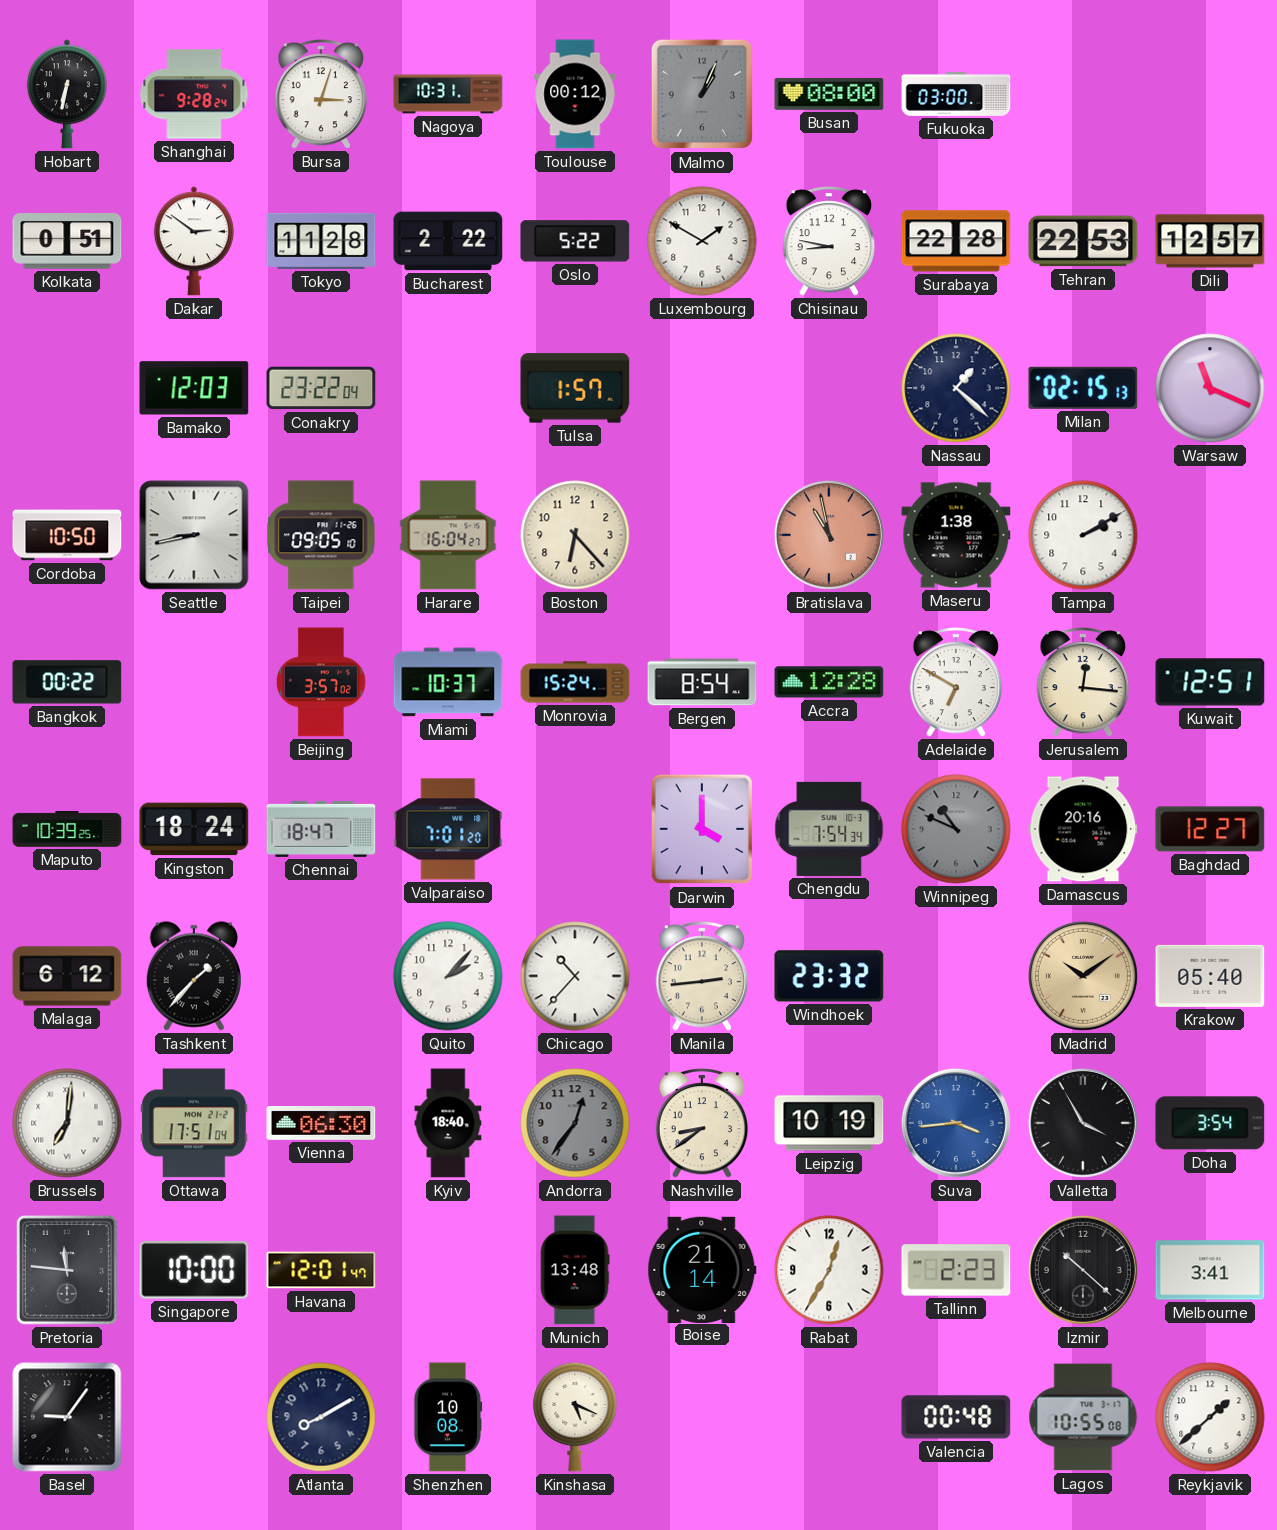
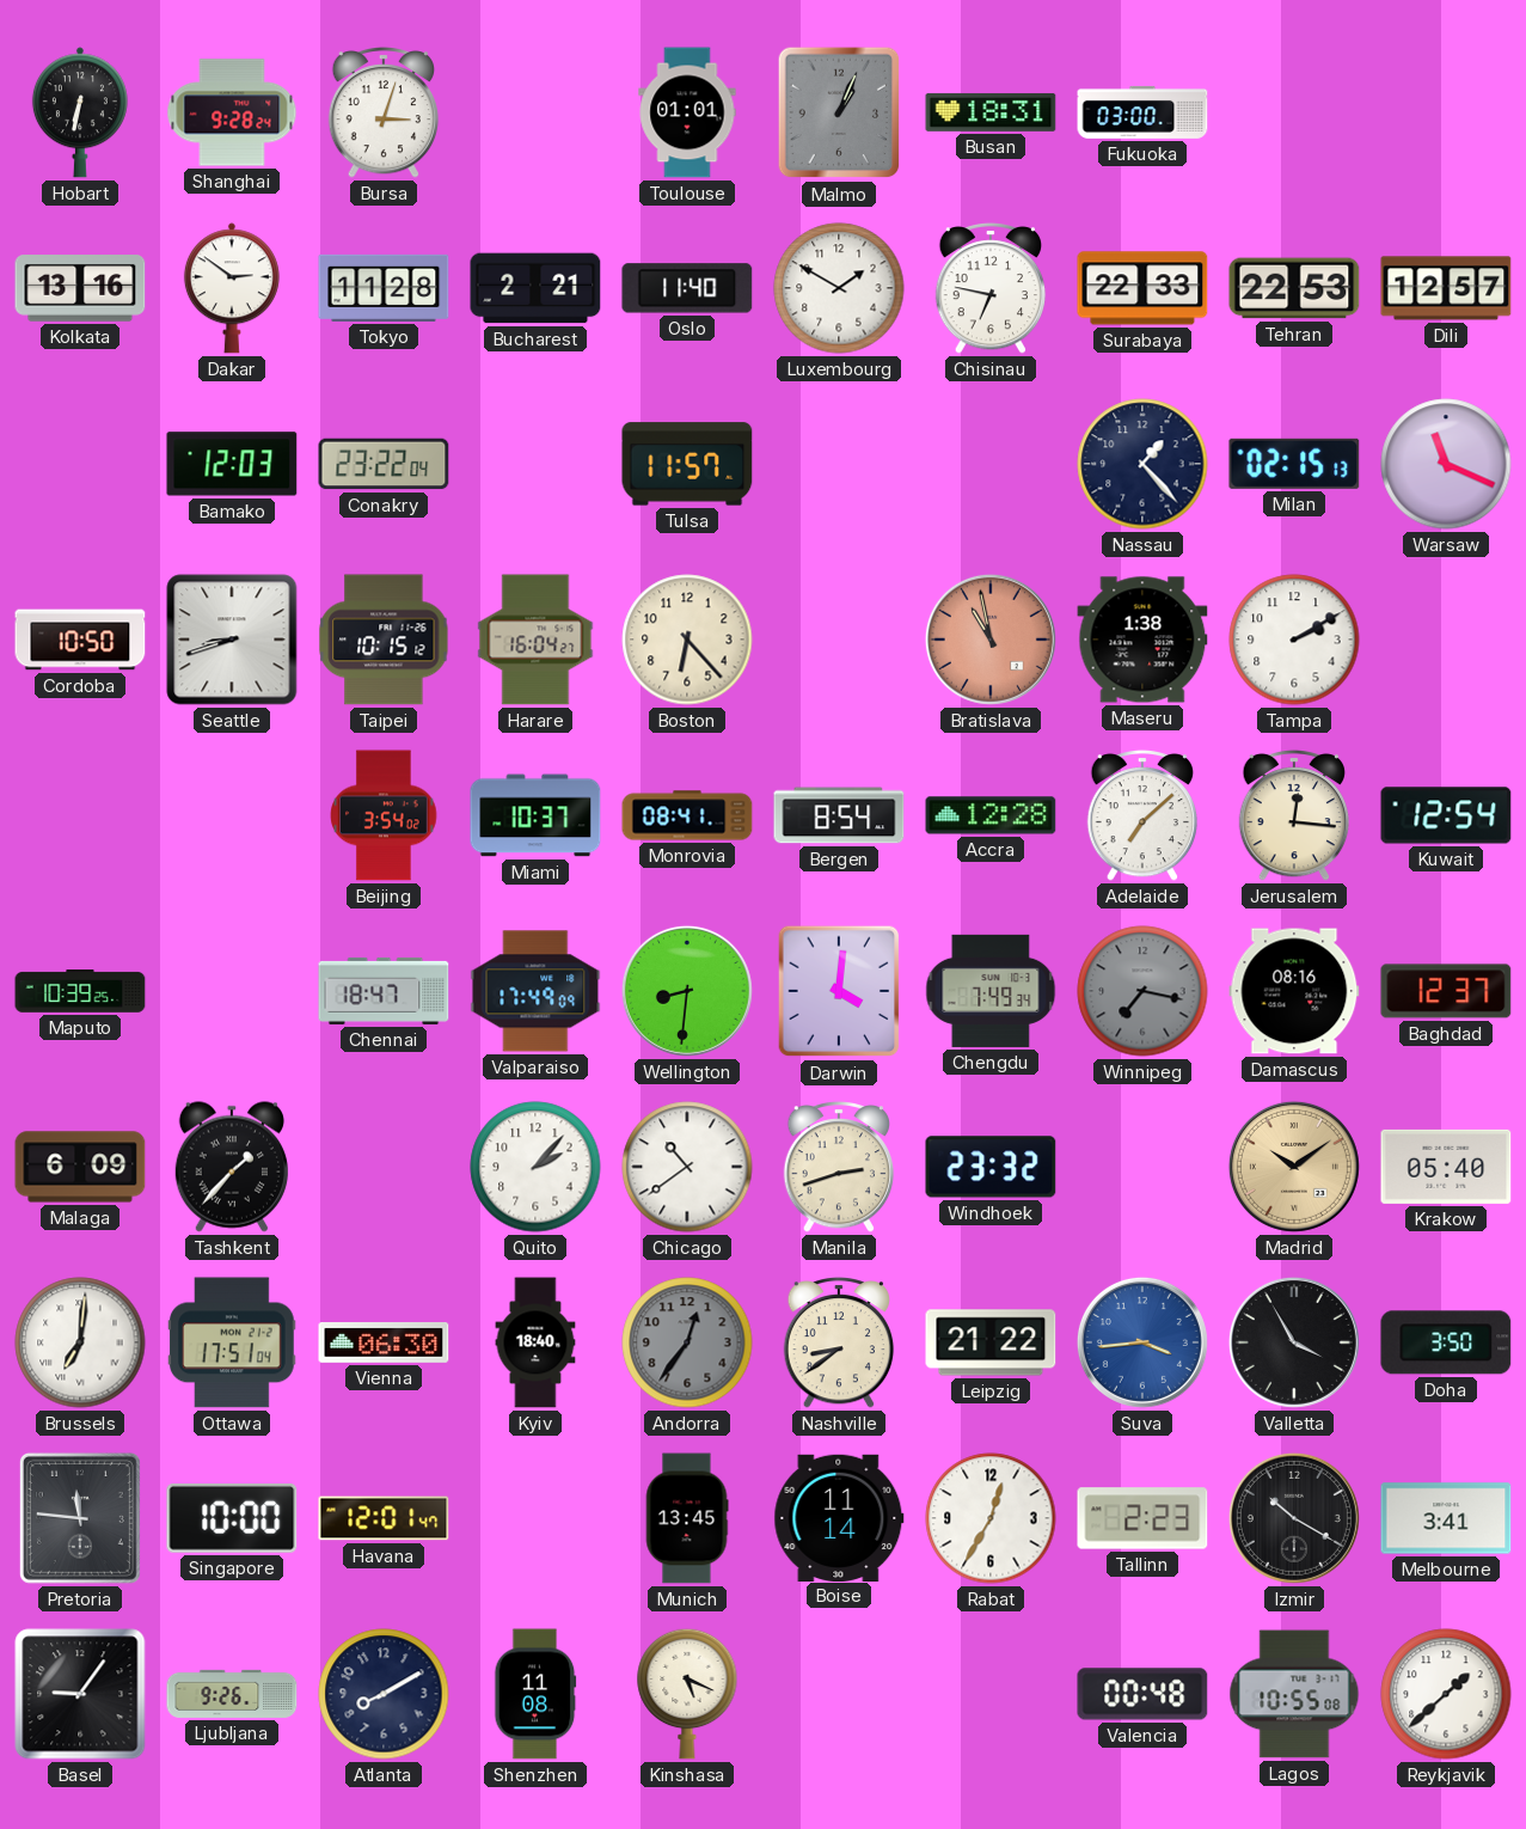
Nagoya: 10:31 -> none (448, 94)
Toulouse: 00:12 -> 01:01 (687, 112)
Busan: 08:00 -> 18:31 (991, 112)
Kolkata: 0:51 -> 13:16 (80, 288)
Bucharest: 2:22 -> 2:21 (535, 288)
Oslo: 5:22 -> 11:40 (687, 288)
Chisinau: 8:47 -> 6:47 (991, 288)
Surabaya: 22:28 -> 22:33 (1142, 288)
Tulsa: 1:57 -> 11:57 (687, 464)
Nassau: 1:22 -> 1:23 (1142, 464)
Seattle: 8:43 -> 8:42 (232, 640)
Taipei: 09:05 -> 10:15 (384, 640)
Bangkok: 00:22 -> none (67, 682)
Beijing: 3:57 -> 3:54 (384, 815)
Monrovia: 15:24 -> 08:41 (687, 815)
Adelaide: 6:50 -> 7:08 (1142, 815)
Kuwait: 12:51 -> 12:54 (1446, 815)
Kingston: 18:24 -> none (194, 829)
Valparaiso: 7:01 -> 17:49 (535, 991)
Wellington: none -> 8:31 (687, 991)
Darwin: 4:00 -> 4:01 (839, 991)
Chengdu: 7:54 -> 7:49 (991, 991)
Winnipeg: 10:49 -> 7:17 (1142, 991)
Damascus: 20:16 -> 08:16 (1294, 991)
Baghdad: 12:27 -> 12:37 (1446, 991)
Malaga: 6:12 -> 6:09 (80, 1167)
Chicago: 10:37 -> 10:39 (687, 1167)
Manila: 2:44 -> 2:42 (839, 1167)
Leipzig: 10:19 -> 21:22 (991, 1342)
Doha: 3:54 -> 3:50 (1446, 1342)
Munich: 13:48 -> 13:45 (687, 1518)
Boise: 21:14 -> 11:14 (839, 1517)
Izmir: 10:22 -> 10:20 (1294, 1518)
Ljubljana: none -> 9:26 (232, 1694)
Shenzhen: 10:08 -> 11:08 (535, 1694)
